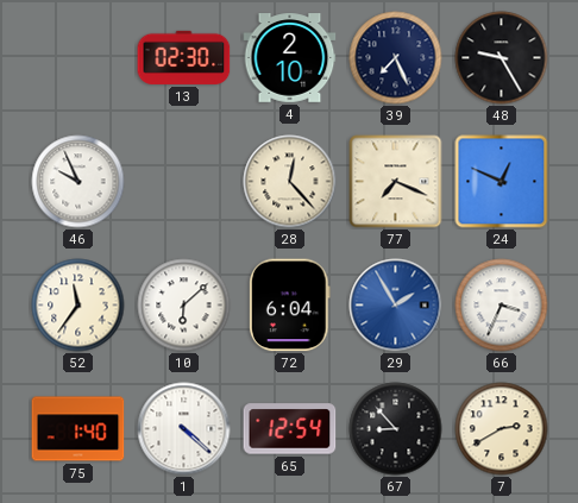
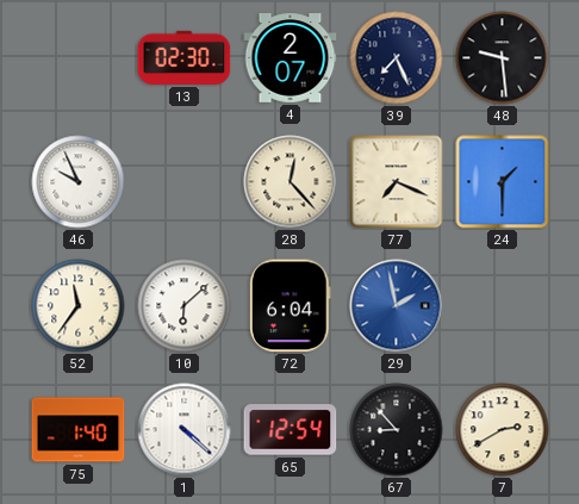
4: 2:10 -> 2:07 (291, 58)
48: 9:25 -> 9:29 (503, 58)
24: 12:49 -> 1:30 (503, 182)
29: 1:55 -> 1:58 (397, 306)
66: 3:34 -> none (502, 306)
